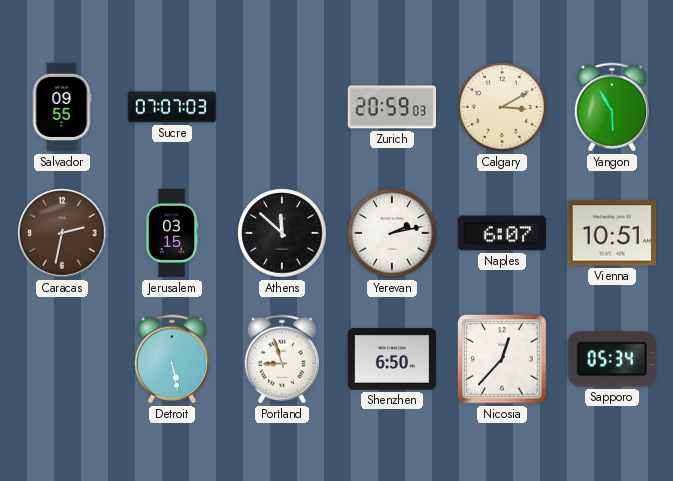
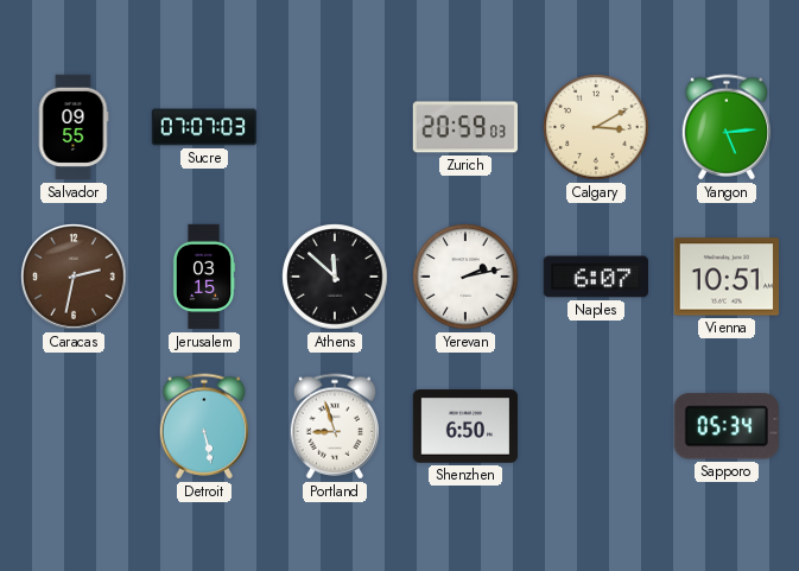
Yangon: 5:55 -> 5:14 (725, 127)
Nicosia: 12:37 -> none (502, 359)
